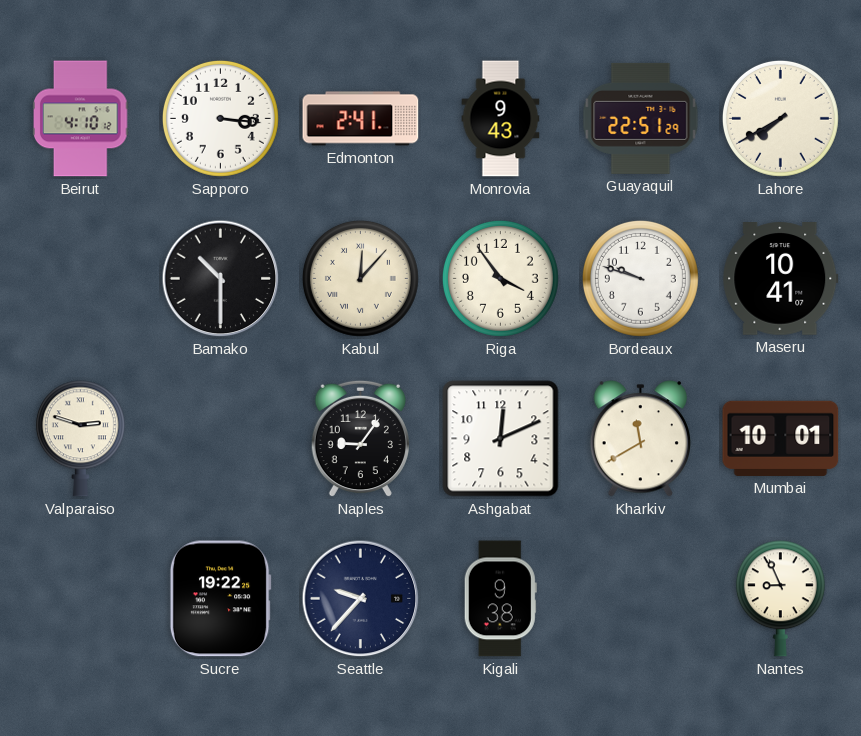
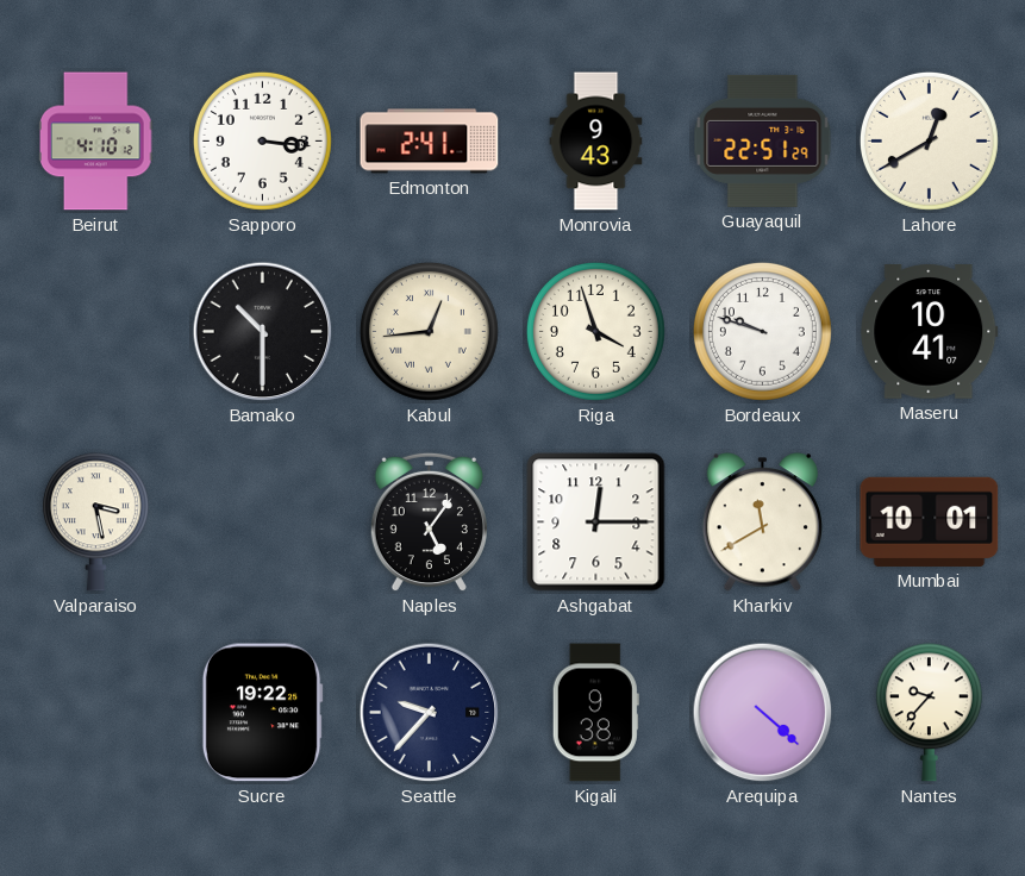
Lahore: 7:40 -> 12:40 (929, 140)
Kabul: 12:07 -> 12:44 (429, 331)
Riga: 3:54 -> 3:57 (595, 331)
Valparaiso: 2:48 -> 3:28 (95, 523)
Naples: 9:06 -> 5:06 (429, 523)
Ashgabat: 12:11 -> 12:15 (596, 523)
Arequipa: none -> 4:22 (763, 713)
Nantes: 8:56 -> 9:37 (929, 713)
